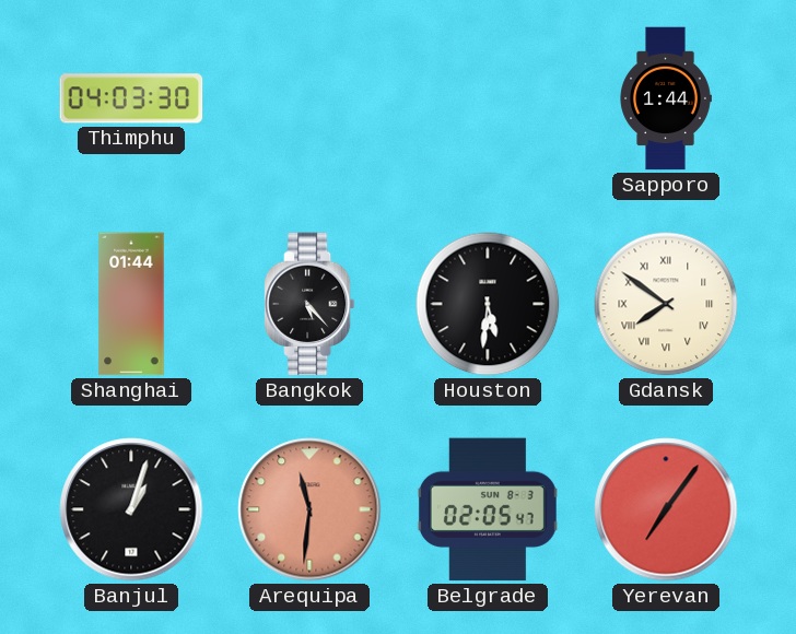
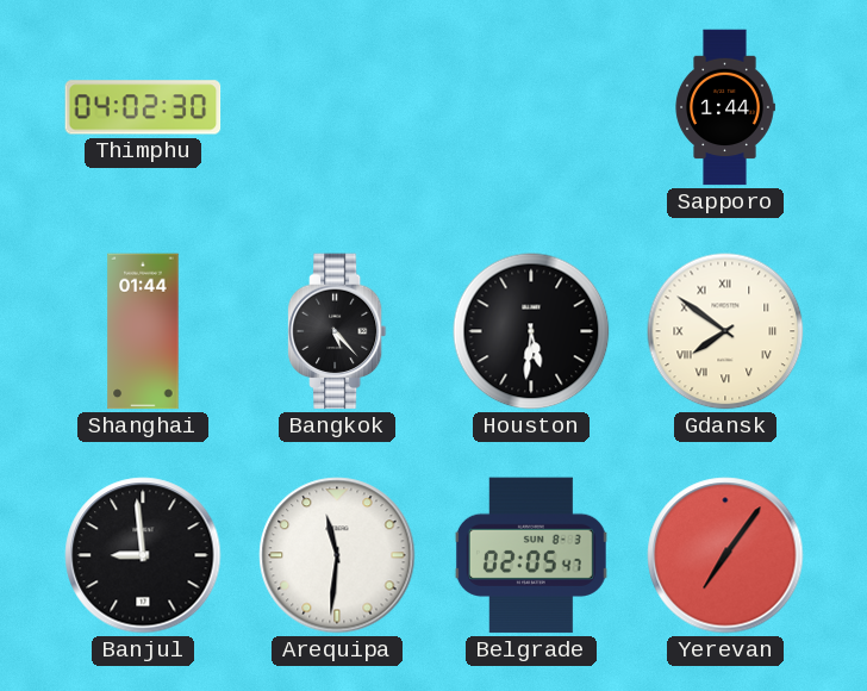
Thimphu: 04:03 -> 04:02 (143, 107)
Banjul: 1:03 -> 8:59 (143, 555)
Arequipa dial: salmon -> white (337, 555)
